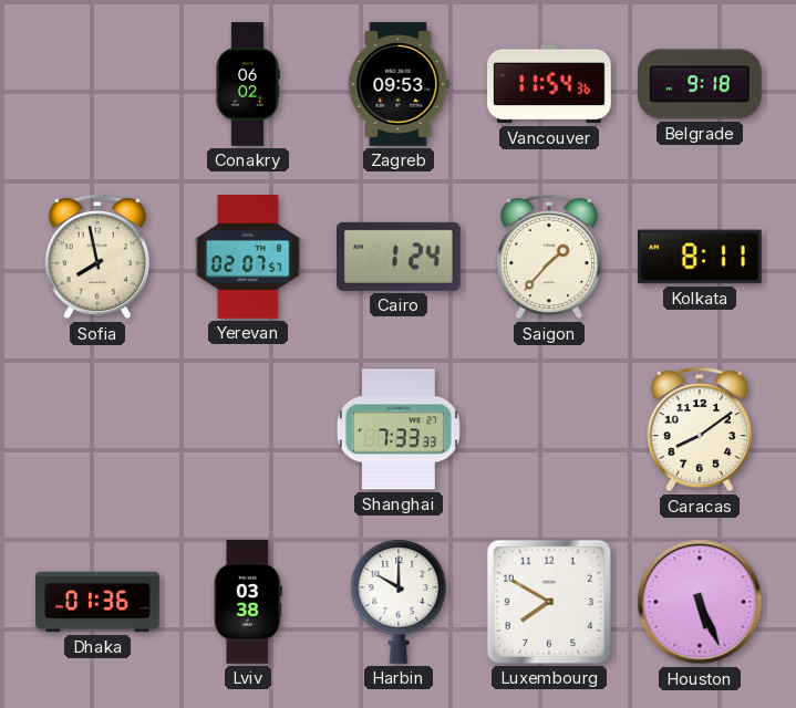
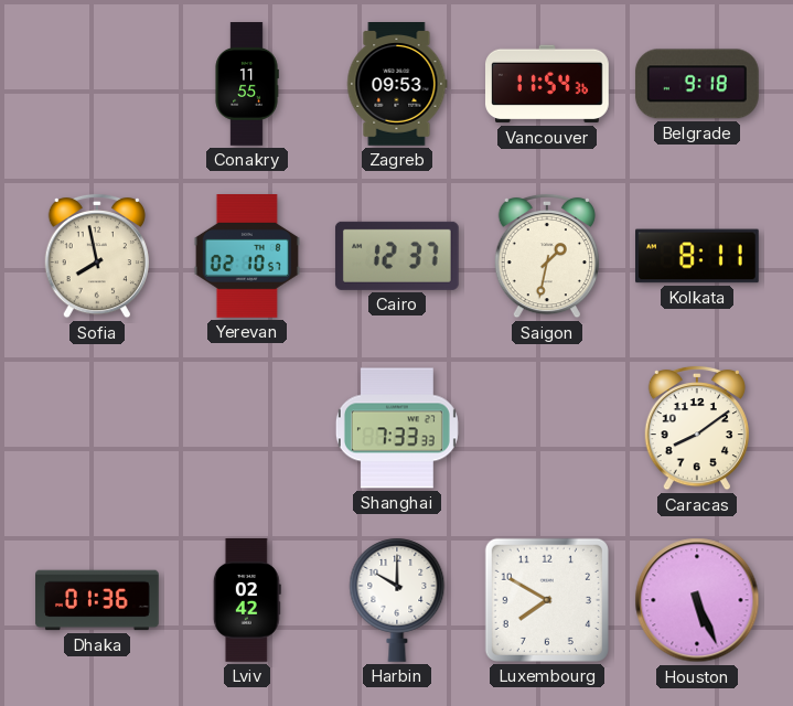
Conakry: 06:02 -> 11:55 (247, 84)
Yerevan: 02:07 -> 02:10 (247, 257)
Cairo: 1:24 -> 12:37 (397, 256)
Saigon: 1:37 -> 1:32 (547, 256)
Lviv: 03:38 -> 02:42 (247, 601)
